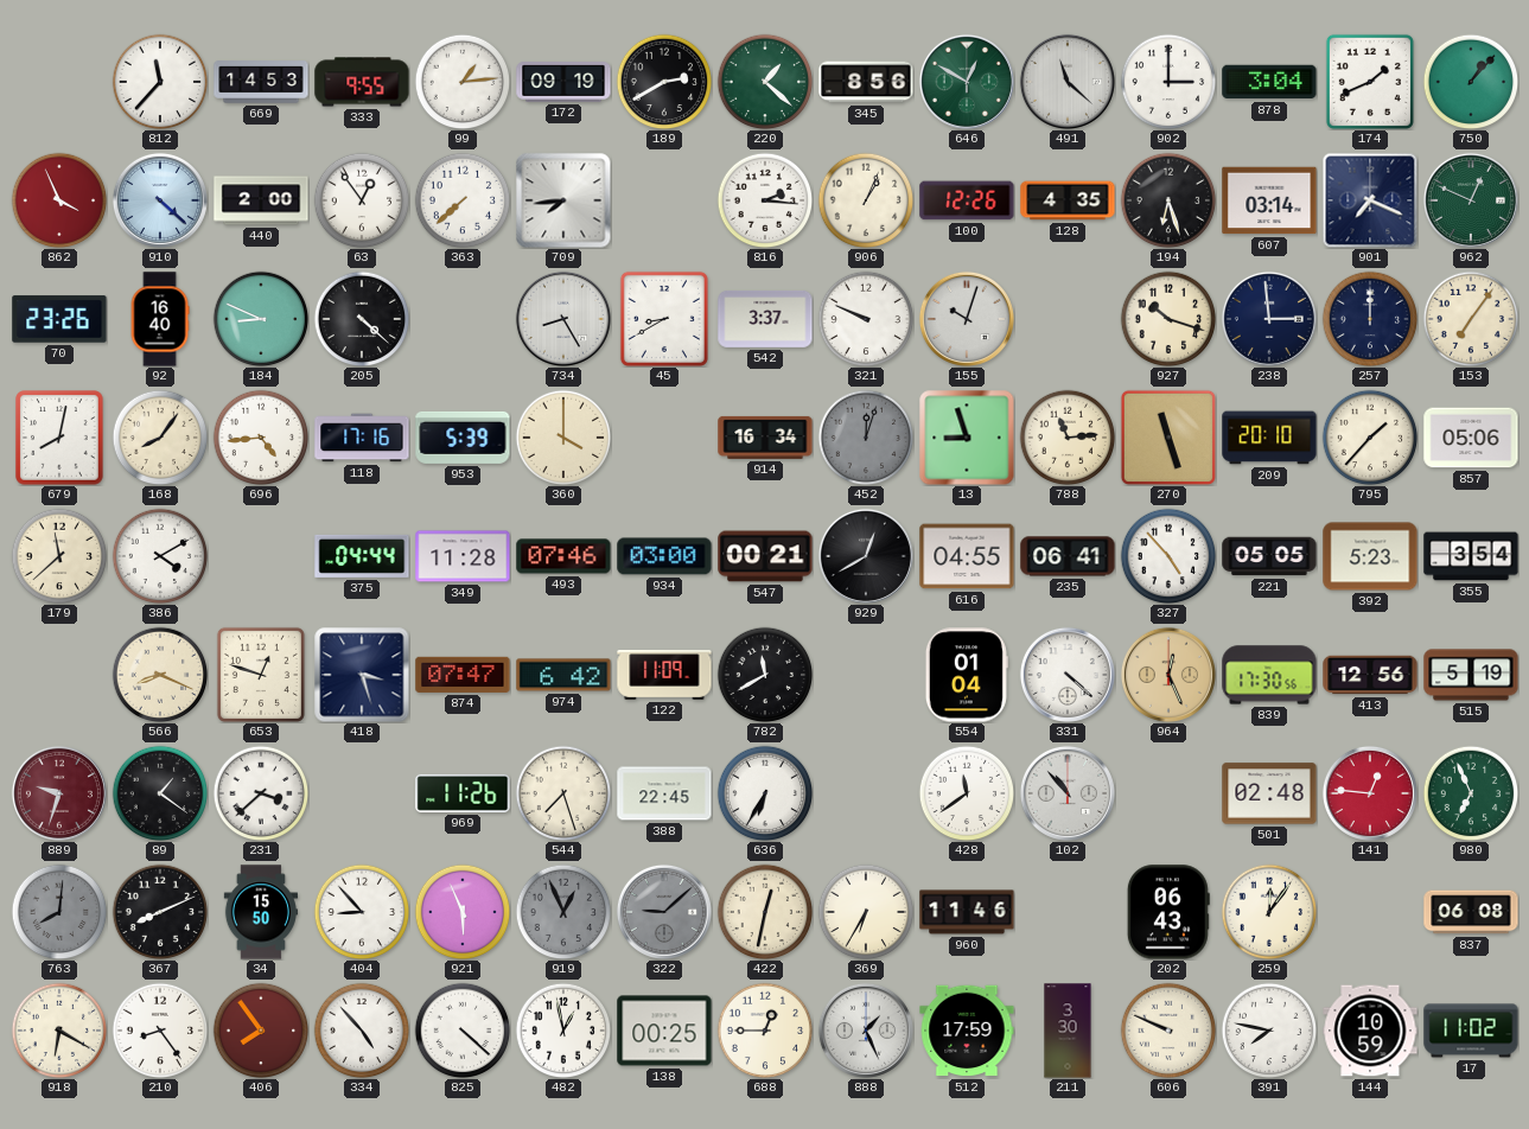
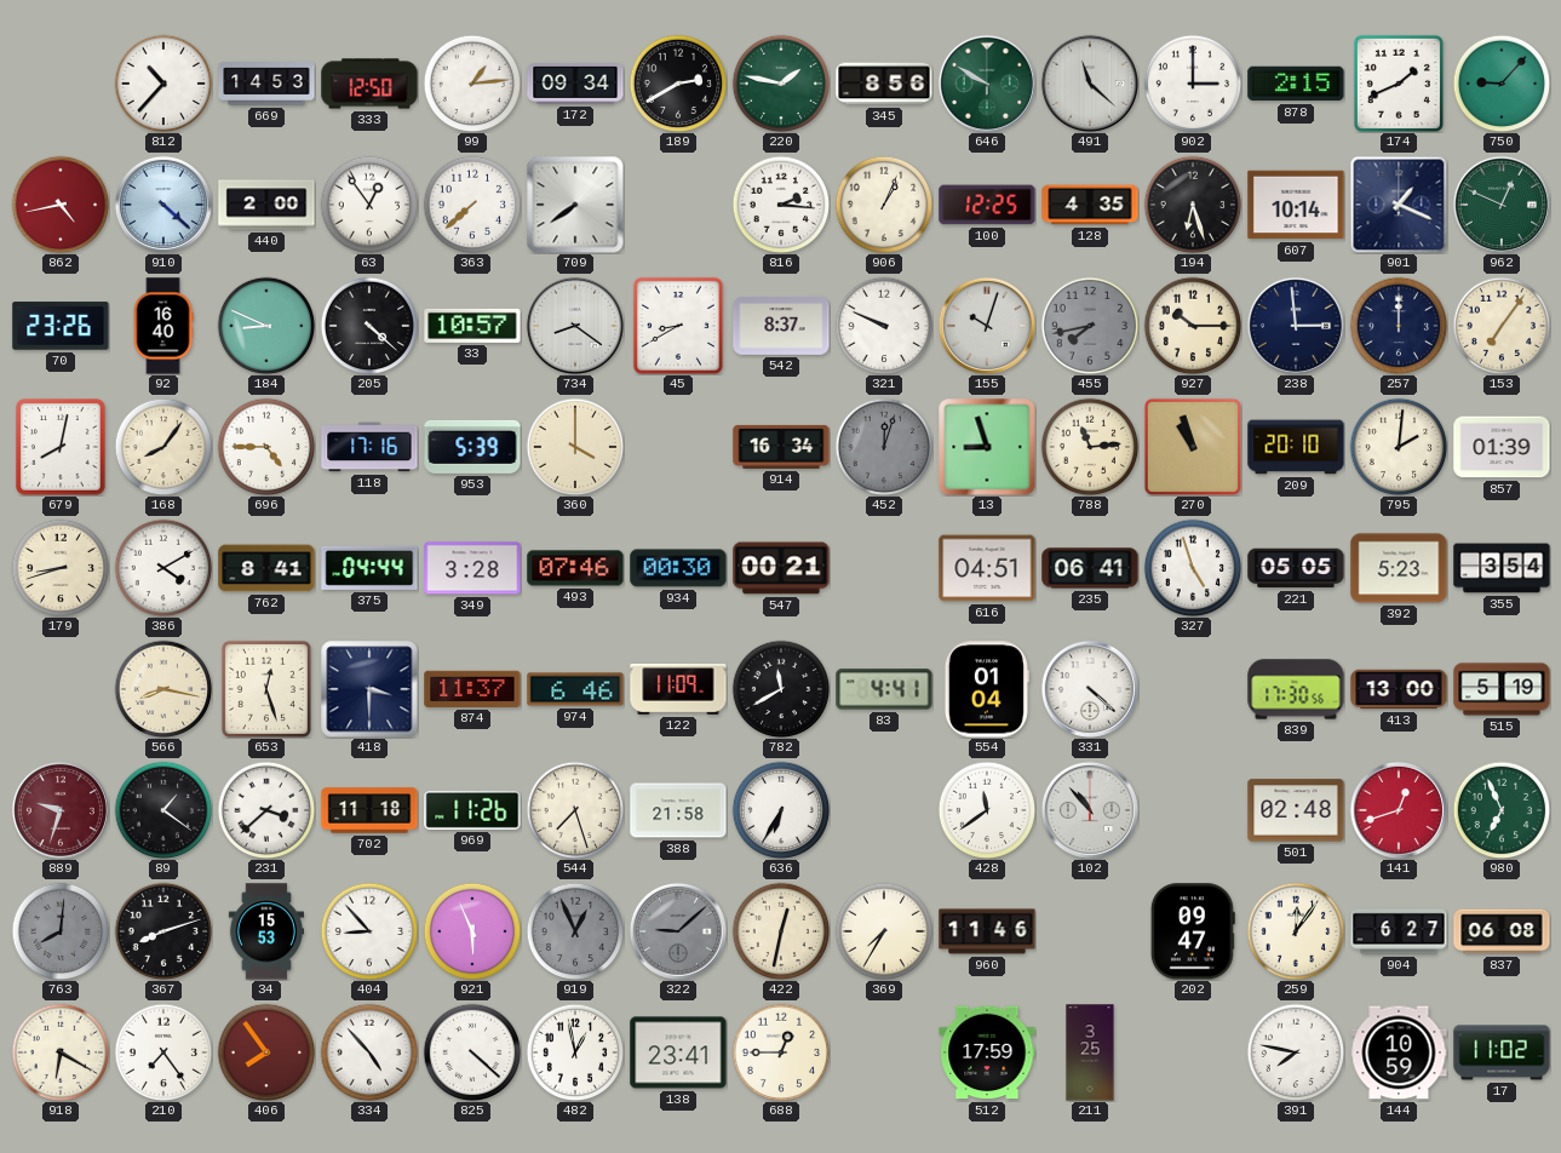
812: 11:37 -> 10:37 (163, 84)
333: 9:55 -> 12:50 (369, 84)
172: 09:19 -> 09:34 (575, 85)
220: 1:22 -> 1:47 (781, 84)
646: 12:50 -> 9:50 (987, 84)
878: 3:04 -> 2:15 (1296, 84)
750: 1:07 -> 9:07 (1502, 84)
862: 3:56 -> 4:43 (61, 205)
709: 7:44 -> 7:39 (575, 205)
100: 12:26 -> 12:25 (987, 205)
607: 03:14 -> 10:14 (1296, 205)
901: 7:19 -> 1:19 (1399, 205)
33: none -> 10:57 (472, 326)
734: 8:25 -> 8:21 (575, 326)
542: 3:37 -> 8:37 (781, 326)
455: none -> 7:43 (1090, 326)
927: 10:18 -> 10:15 (1193, 326)
696: 4:44 -> 4:45 (266, 447)
270: 11:27 -> 10:57 (1193, 447)
795: 1:37 -> 2:01 (1399, 447)
857: 05:06 -> 01:39 (1502, 447)
179: 11:38 -> 8:42 (61, 568)
762: none -> 8:41 (266, 568)
349: 11:28 -> 3:28 (472, 568)
934: 03:00 -> 00:30 (678, 568)
929: 12:40 -> none (866, 556)
616: 04:55 -> 04:51 (987, 568)
327: 4:53 -> 4:57 (1193, 568)
566: 8:19 -> 8:17 (163, 689)
653: 12:48 -> 12:27 (266, 689)
418: 3:27 -> 3:30 (369, 689)
874: 07:47 -> 11:37 (472, 689)
974: 6:42 -> 6:46 (575, 689)
83: none -> 4:41 (884, 689)
964: 12:26 -> none (1168, 675)
413: 12:56 -> 13:00 (1399, 689)
702: none -> 11:18 (369, 810)
388: 22:45 -> 21:58 (678, 810)
141: 12:46 -> 12:42 (1399, 810)
367: 8:11 -> 8:12 (163, 931)
34: 15:50 -> 15:53 (265, 931)
369: 6:35 -> 7:35 (884, 931)
202: 06:43 -> 09:47 (1193, 931)
904: none -> 6:27 (1399, 931)
210: 8:24 -> 7:24 (163, 1052)
138: 00:25 -> 23:41 (678, 1052)
888: 1:26 -> none (866, 1031)
211: 3:30 -> 3:25 (1090, 1052)
606: 9:49 -> none (1168, 1031)
